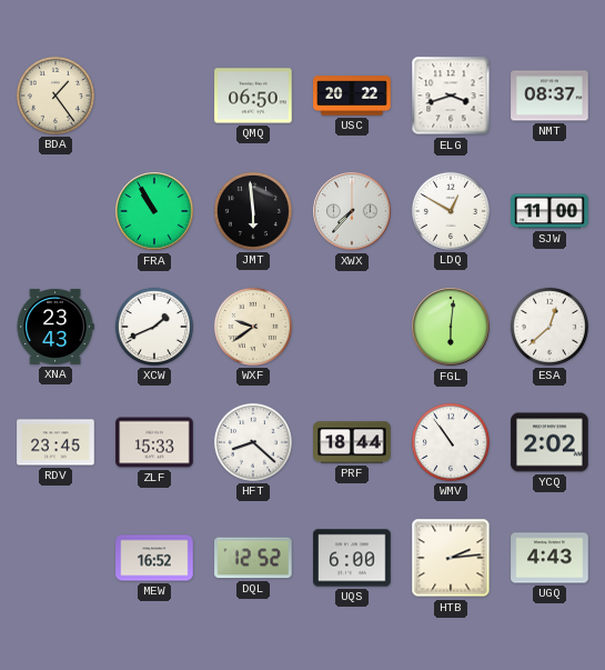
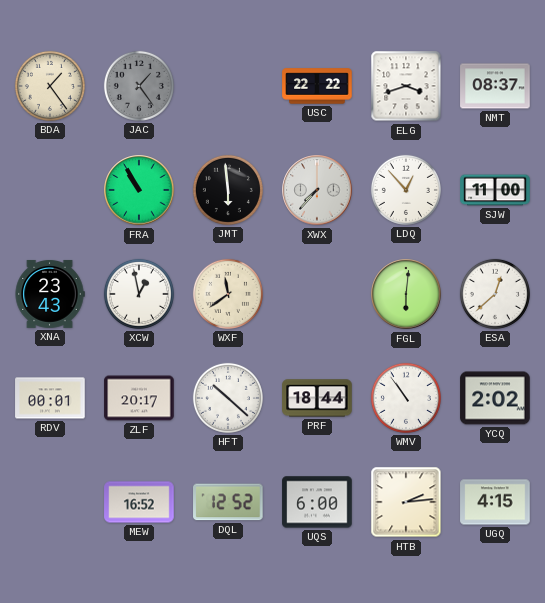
JAC: none -> 1:24 (139, 86)
QMQ: 06:50 -> none (253, 96)
USC: 20:22 -> 22:22 (317, 86)
LDQ: 12:50 -> 12:53 (406, 190)
XCW: 1:41 -> 12:58 (139, 294)
WXF: 9:39 -> 11:39 (228, 294)
RDV: 23:45 -> 00:01 (50, 398)
ZLF: 15:33 -> 20:17 (139, 398)
HFT: 8:22 -> 10:22 (228, 398)
UGQ: 4:43 -> 4:15 (495, 502)
